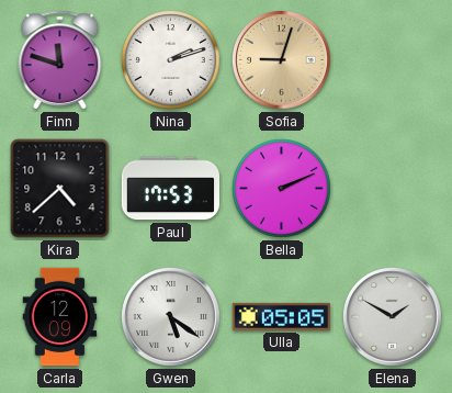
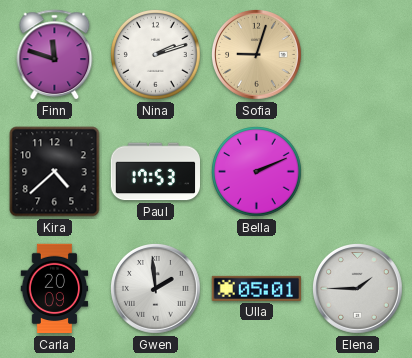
Carla: 12:09 -> 20:09 (55, 289)
Gwen: 5:21 -> 1:59 (156, 289)
Ulla: 05:05 -> 05:01 (257, 288)
Elena: 1:50 -> 1:45 (358, 289)
